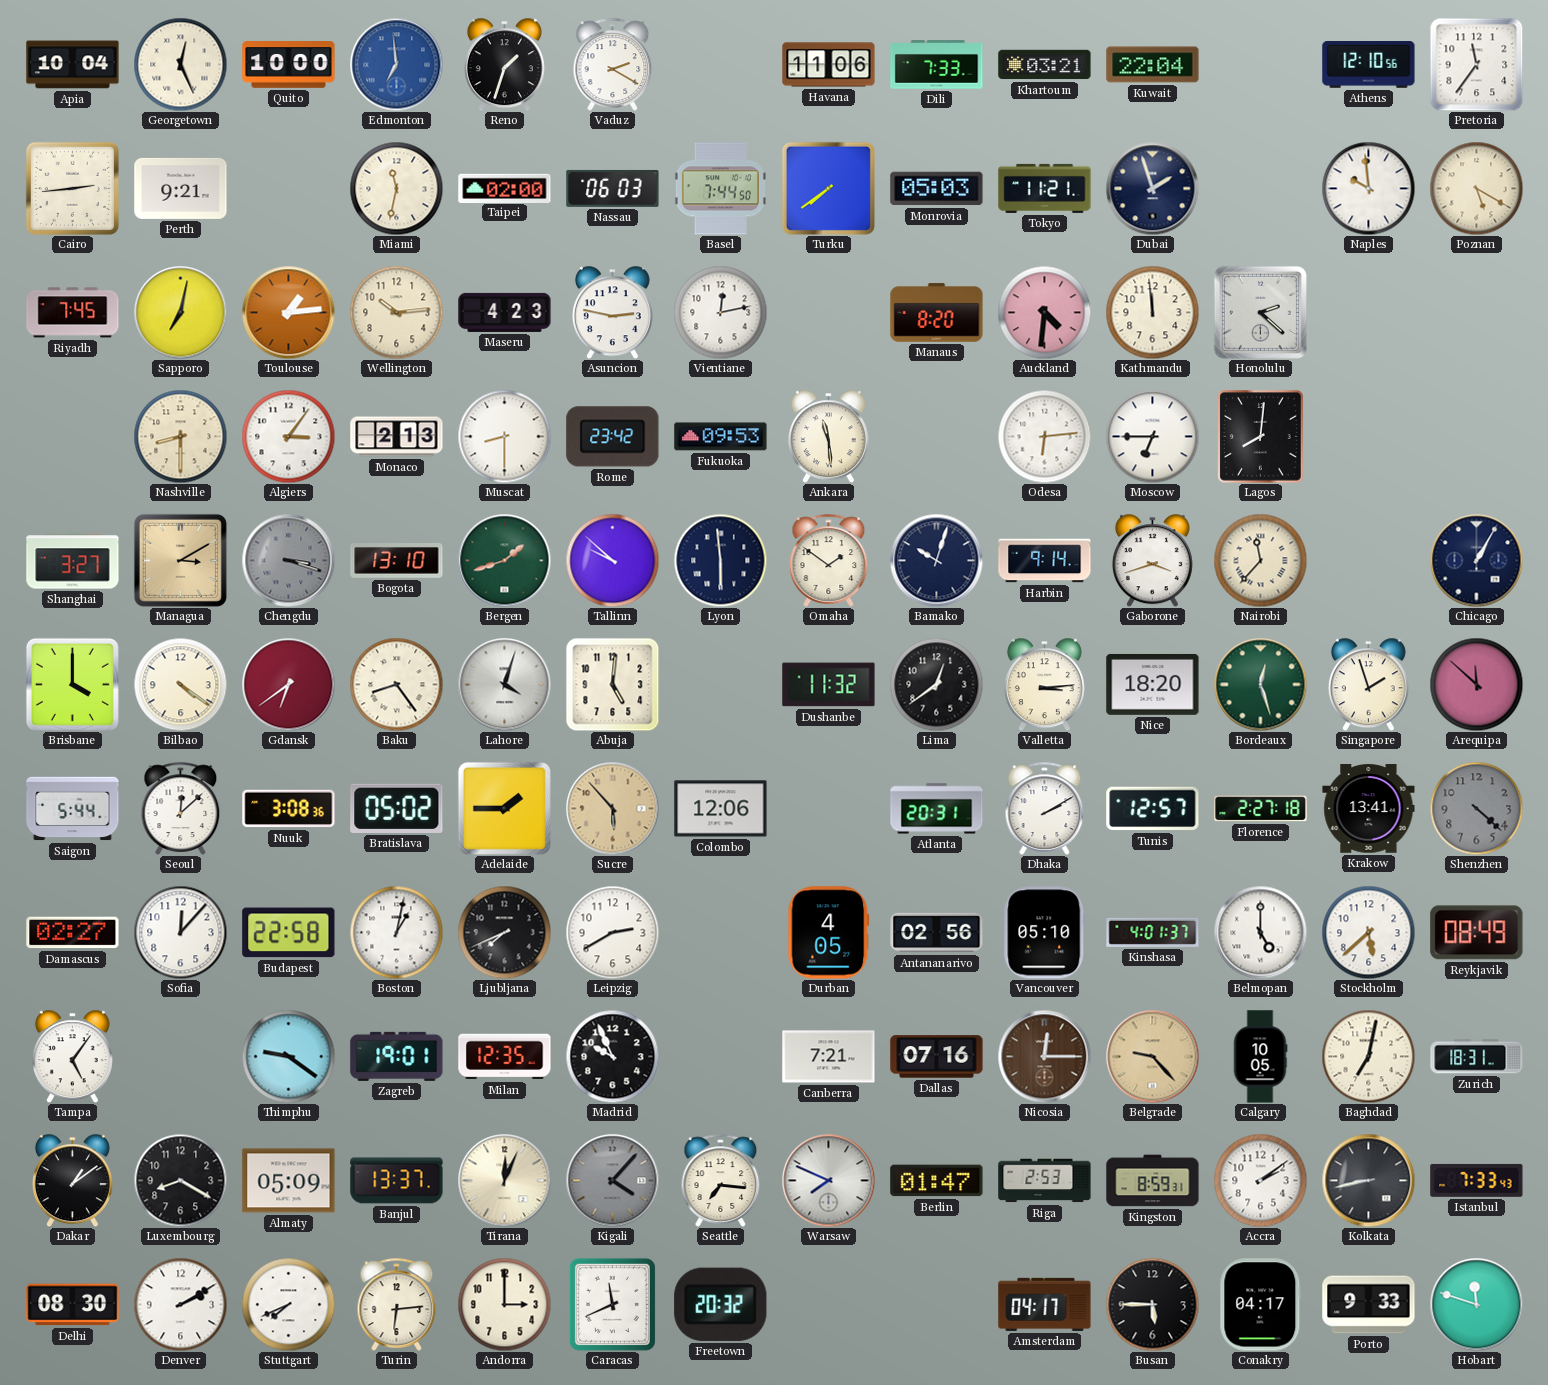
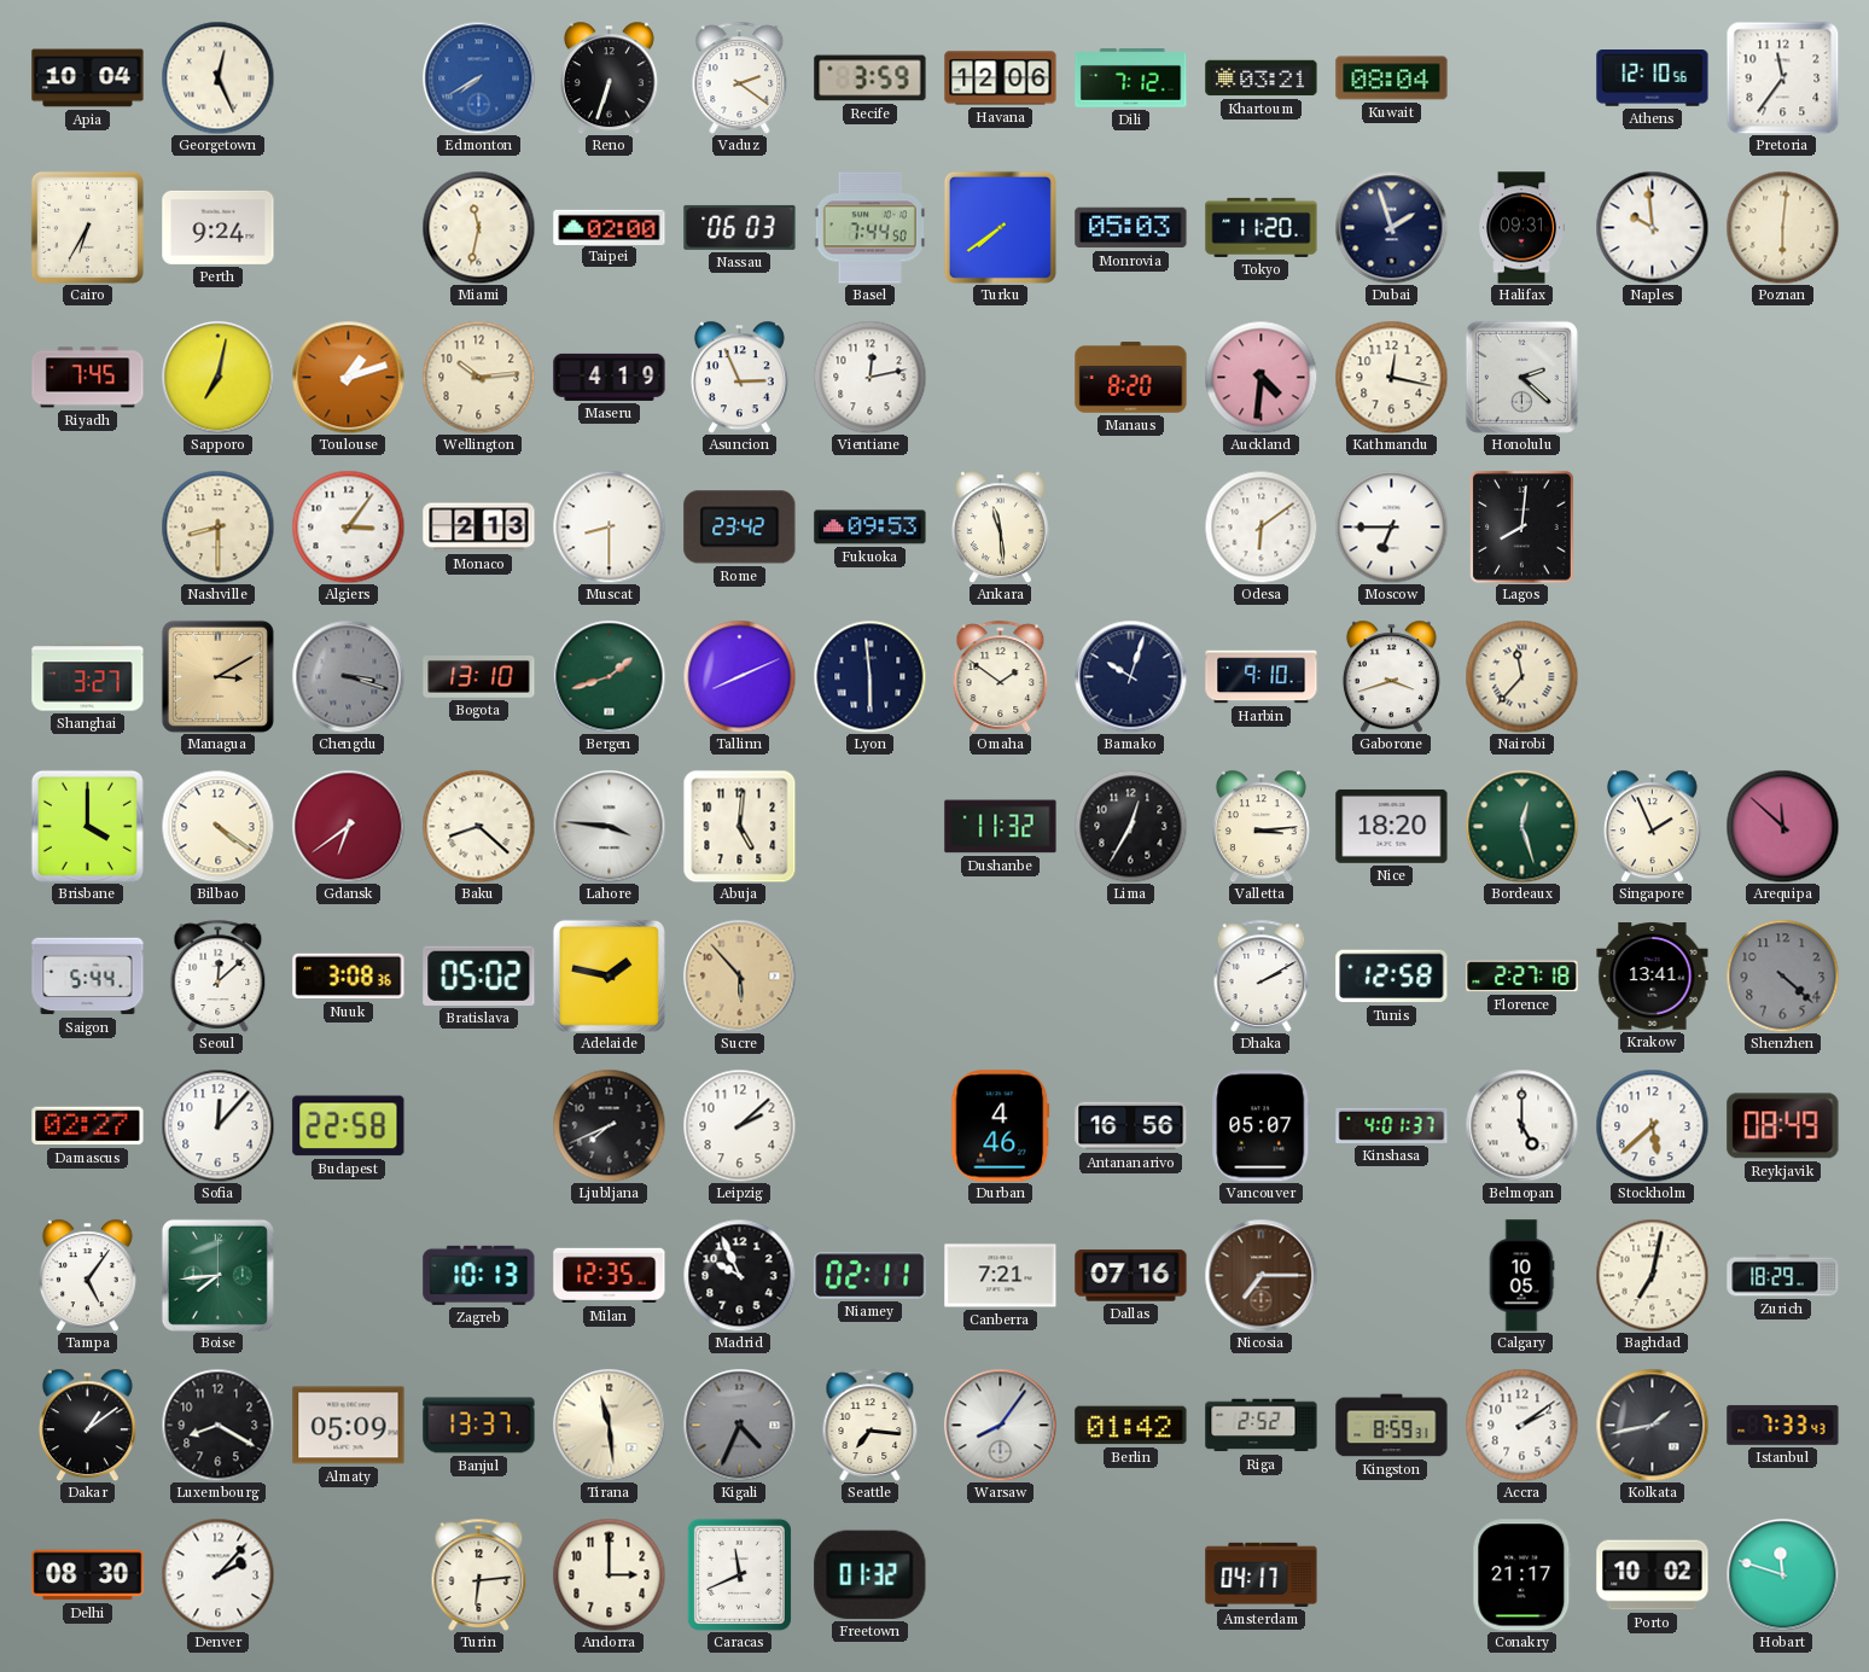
Quito: 10:00 -> none (289, 65)
Edmonton: 6:59 -> 7:40 (478, 77)
Reno: 1:33 -> 6:33 (609, 77)
Vaduz: 2:20 -> 2:21 (740, 77)
Recife: none -> 3:59 (871, 78)
Havana: 11:06 -> 12:06 (1001, 78)
Dili: 7:33 -> 7:12 (1131, 78)
Kuwait: 22:04 -> 08:04 (1392, 78)
Cairo: 2:44 -> 6:35 (87, 227)
Perth: 9:21 -> 9:24 (219, 227)
Tokyo: 11:21 -> 11:20 (1262, 227)
Halifax: none -> 09:31 (1521, 228)
Poznan: 5:20 -> 6:01 (1782, 227)
Toulouse: 1:14 -> 1:12 (348, 377)
Maseru: 4:23 -> 4:19 (610, 377)
Asuncion: 2:47 -> 2:56 (739, 377)
Kathmandu: 11:59 -> 12:17 (1391, 377)
Odesa: 6:14 -> 6:09 (1260, 526)
Tallinn: 9:52 -> 8:11 (739, 676)
Harbin: 9:14 -> 9:10 (1262, 677)
Chicago: 1:05 -> none (1476, 560)
Baku: 8:24 -> 8:22 (478, 826)
Lahore: 4:03 -> 3:46 (609, 826)
Lima: 12:39 -> 12:35 (1130, 826)
Singapore: 1:57 -> 1:56 (1652, 826)
Adelaide: 1:45 -> 1:47 (609, 975)
Colombo: 12:06 -> none (721, 809)
Atlanta: 20:31 -> none (937, 809)
Tunis: 12:57 -> 12:58 (1392, 977)
Boston: 1:02 -> none (396, 932)
Leipzig: 2:40 -> 2:08 (739, 1125)
Durban: 4:05 -> 4:46 (1001, 1126)
Antananarivo: 02:56 -> 16:56 (1131, 1126)
Vancouver: 05:10 -> 05:07 (1262, 1126)
Boise: none -> 7:44 (217, 1275)
Thimphu: 9:21 -> none (288, 1056)
Zagreb: 19:01 -> 10:13 (479, 1275)
Niamey: none -> 02:11 (871, 1276)
Nicosia: 12:15 -> 7:15 (1260, 1275)
Belgrade: 9:23 -> none (1152, 1056)
Zurich: 18:31 -> 18:29 (1783, 1276)
Tirana: 12:04 -> 11:29 (609, 1425)
Kigali: 4:07 -> 4:34 (739, 1425)
Warsaw: 7:49 -> 8:06 (1000, 1425)
Berlin: 01:47 -> 01:42 (1131, 1426)
Riga: 2:53 -> 2:52 (1262, 1426)
Kolkata: 8:43 -> 1:43 (1652, 1425)
Denver: 2:10 -> 2:07 (217, 1574)
Stuttgart: 7:41 -> none (288, 1304)
Freetown: 20:32 -> 01:32 (871, 1574)
Busan: 5:45 -> none (1152, 1304)
Conakry: 04:17 -> 21:17 (1522, 1575)
Porto: 9:33 -> 10:02 (1653, 1575)
